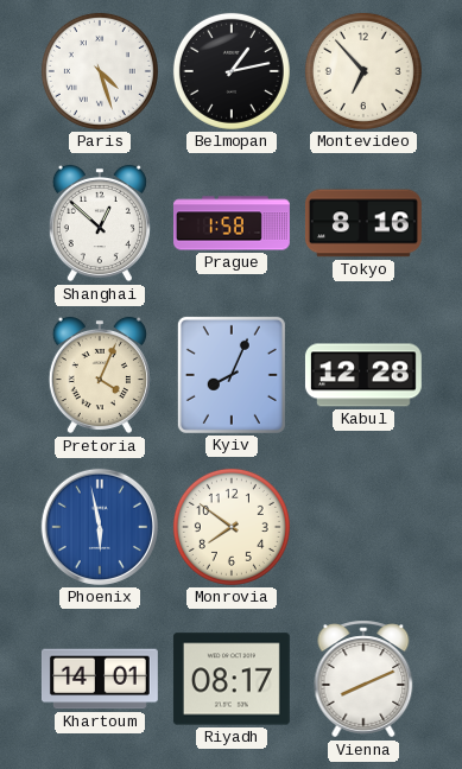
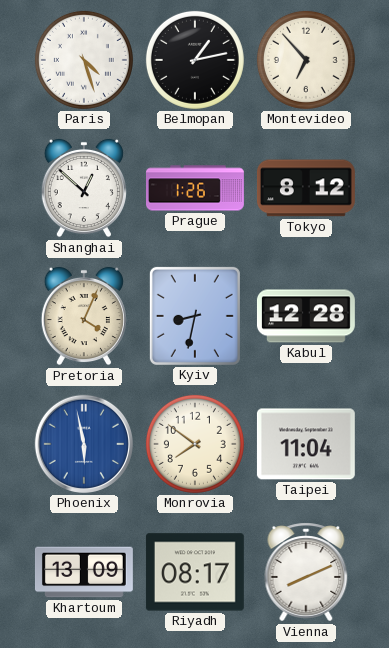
Prague: 1:58 -> 1:26 (196, 188)
Tokyo: 8:16 -> 8:12 (306, 188)
Kyiv: 8:04 -> 8:32 (195, 316)
Taipei: none -> 11:04 (306, 444)
Khartoum: 14:01 -> 13:09 (84, 572)
